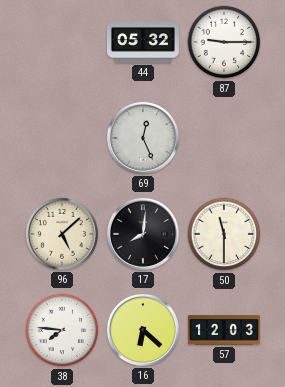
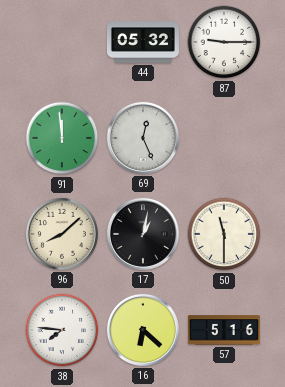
91: none -> 11:59 (62, 138)
96: 5:08 -> 8:08 (62, 234)
17: 8:01 -> 1:02 (143, 234)
57: 12:03 -> 5:16 (224, 330)
